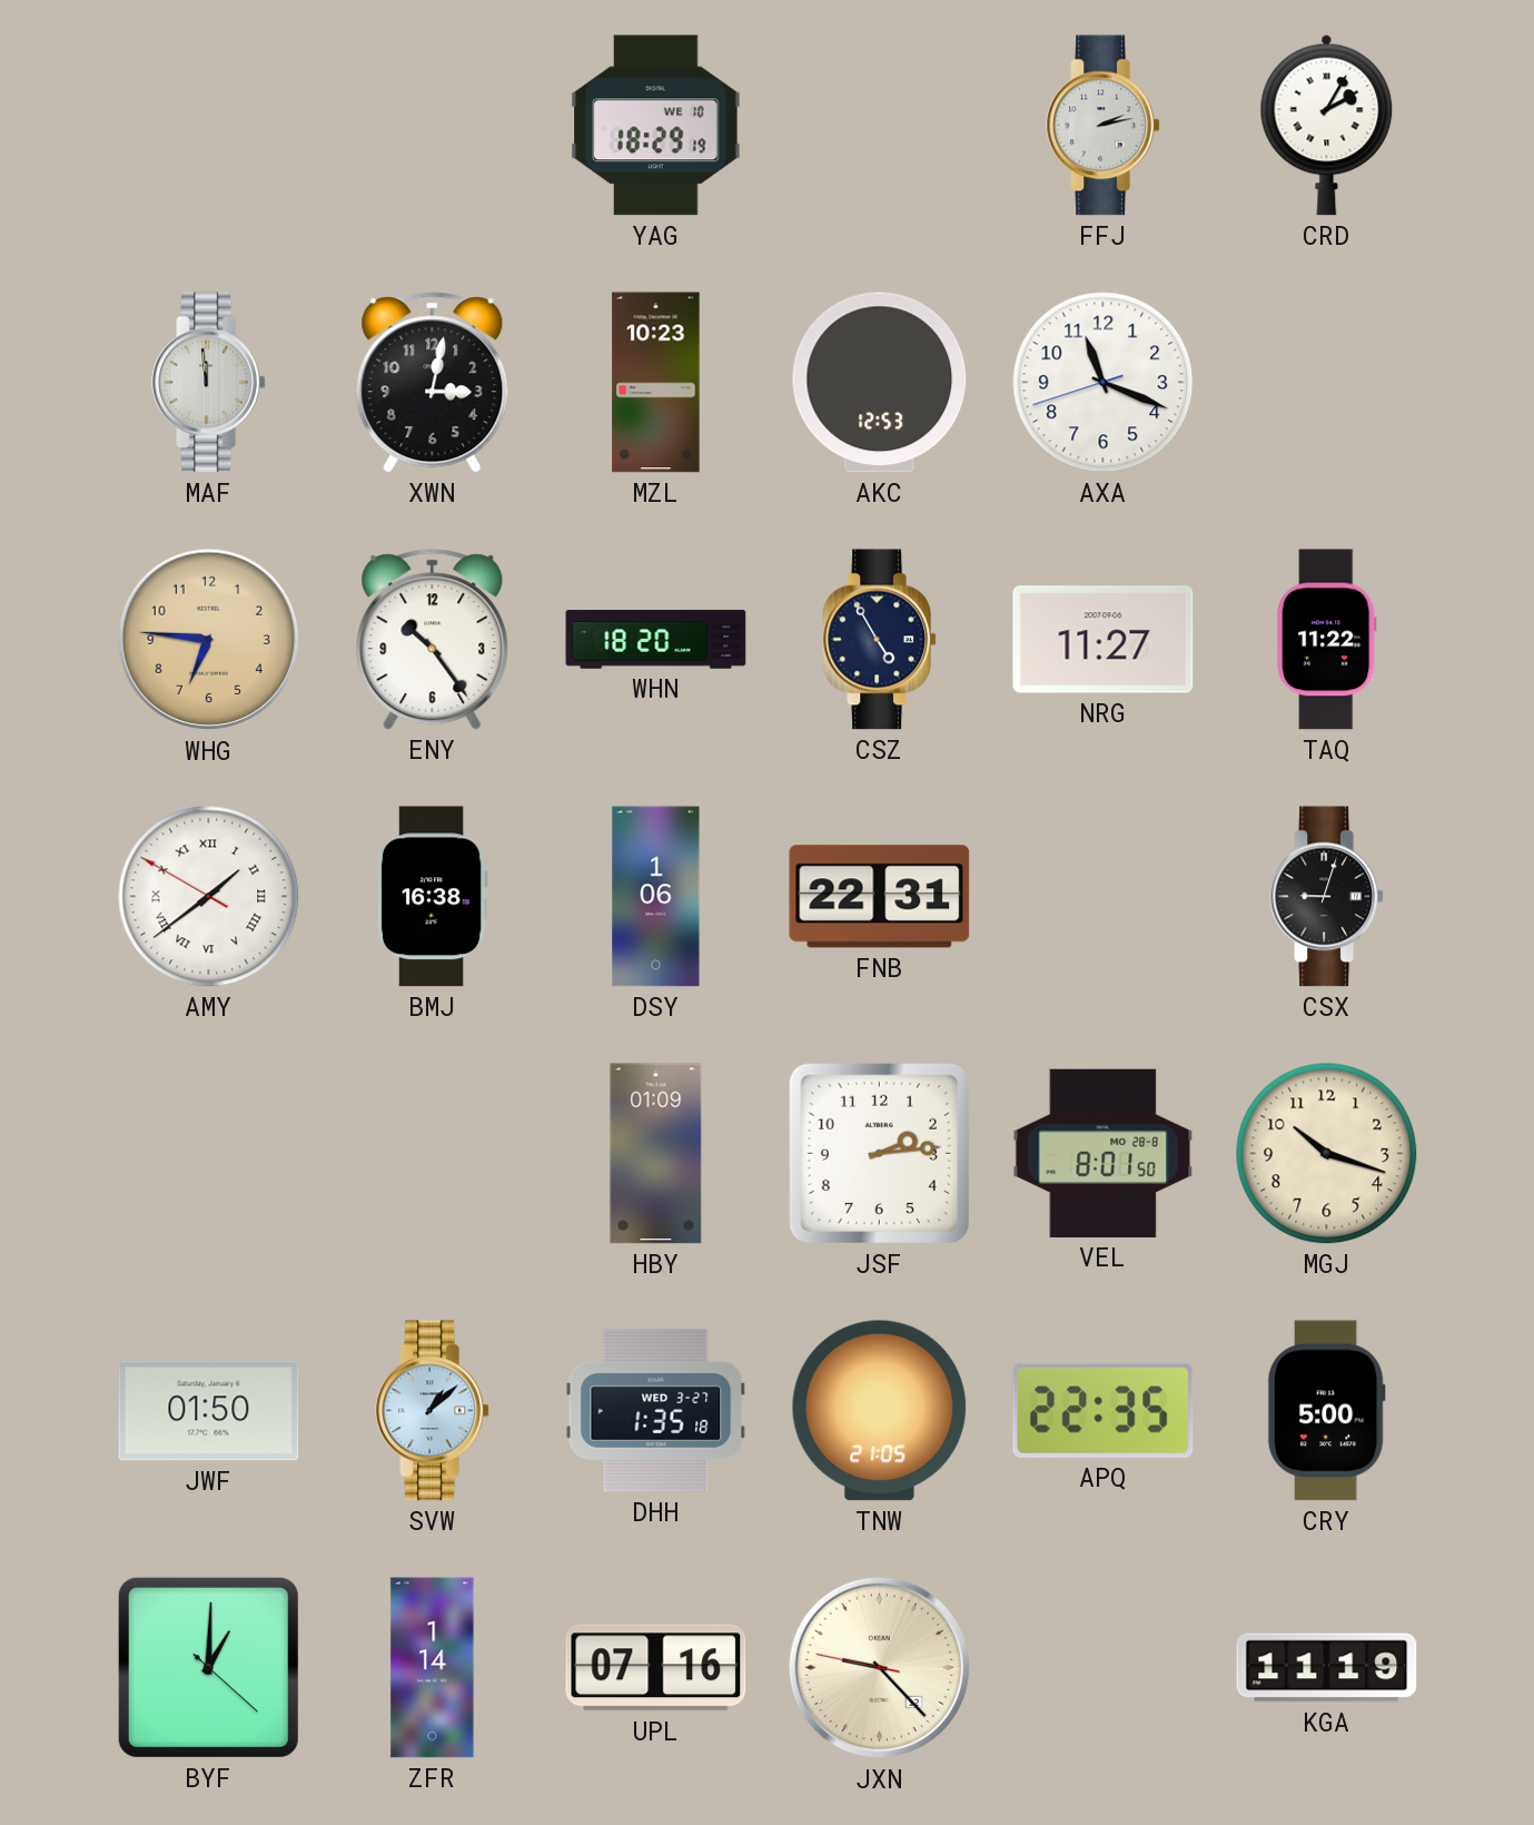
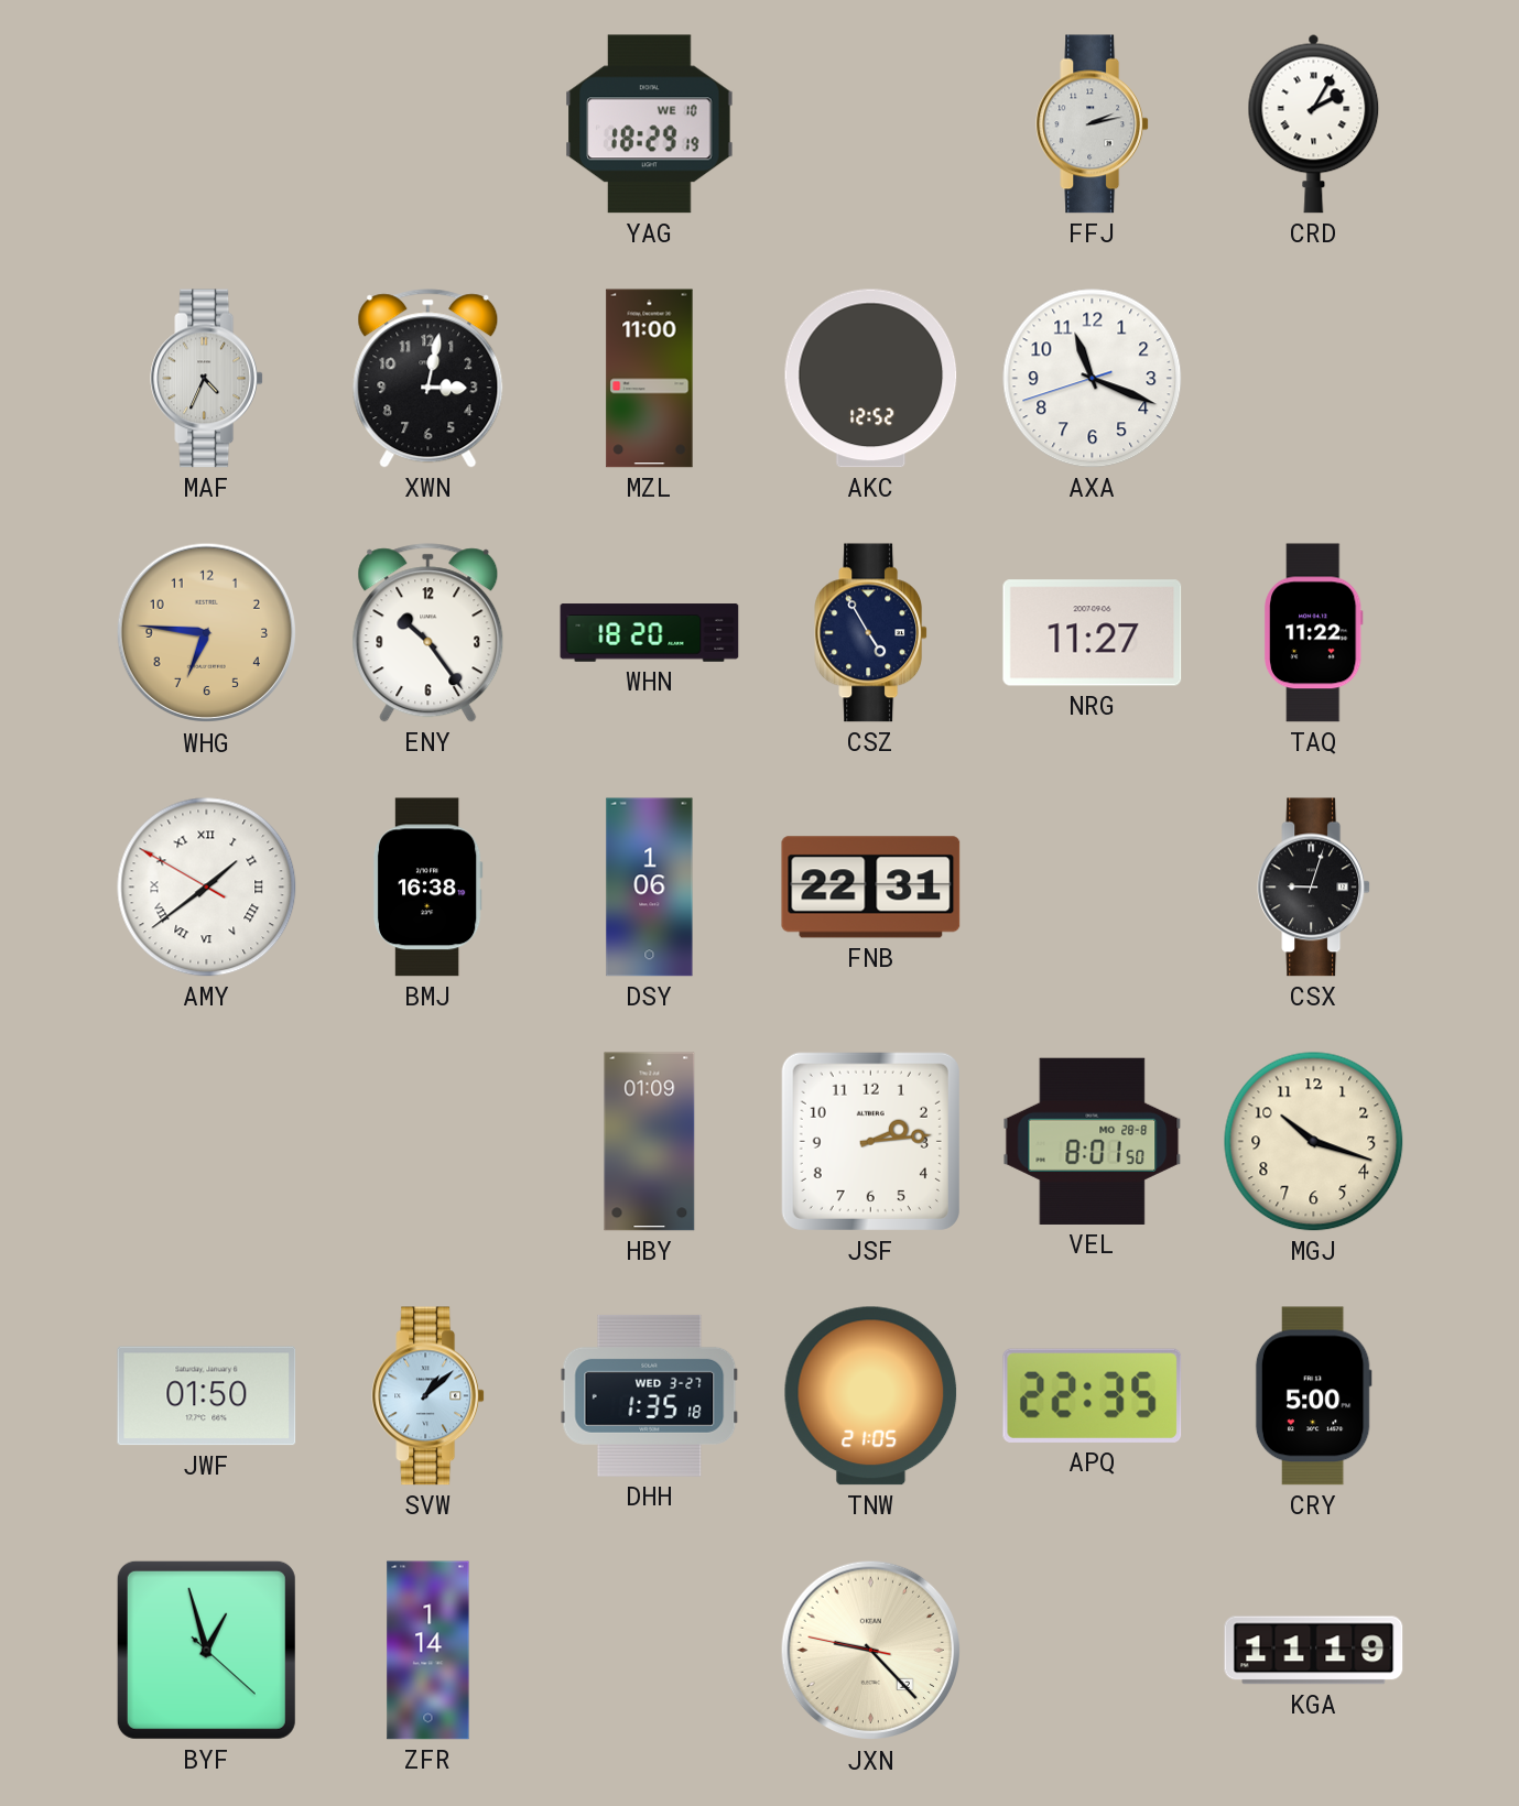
MAF: 11:59 -> 4:34 (207, 379)
MZL: 10:23 -> 11:00 (650, 379)
AKC: 12:53 -> 12:52 (871, 379)
BYF: 1:00 -> 12:57 (206, 1650)
UPL: 07:16 -> none (656, 1668)
